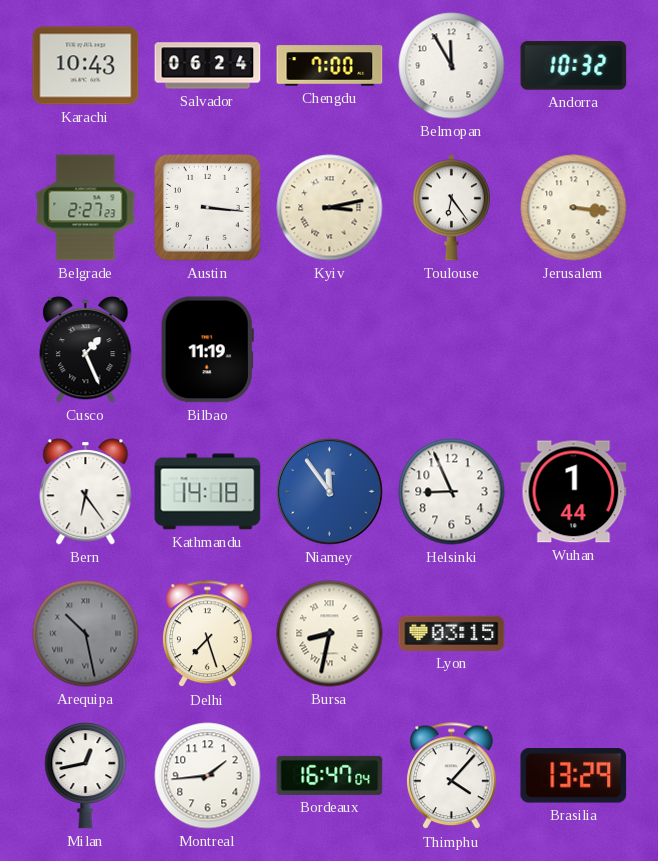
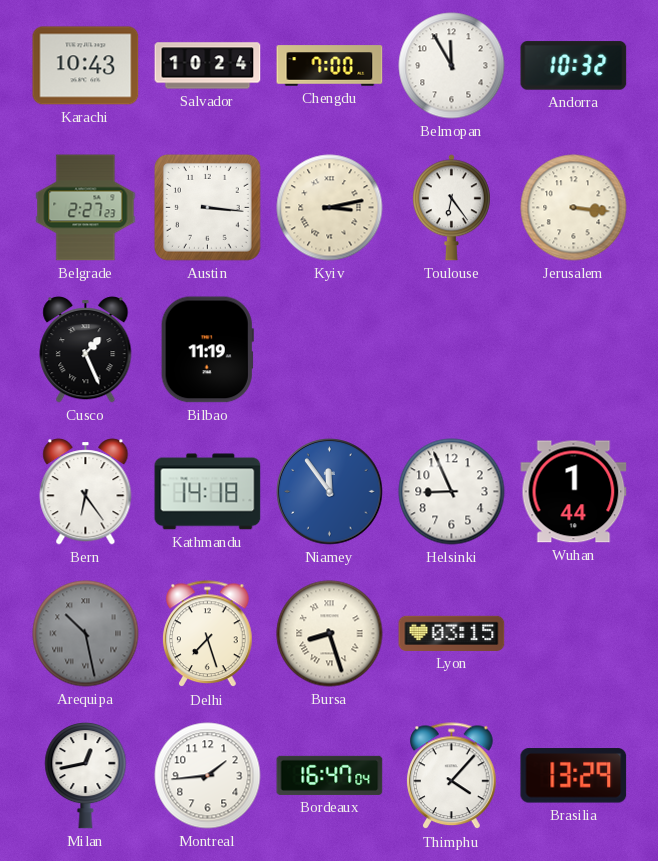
Salvador: 06:24 -> 10:24 (208, 66)
Bursa: 8:32 -> 8:27 (330, 634)
